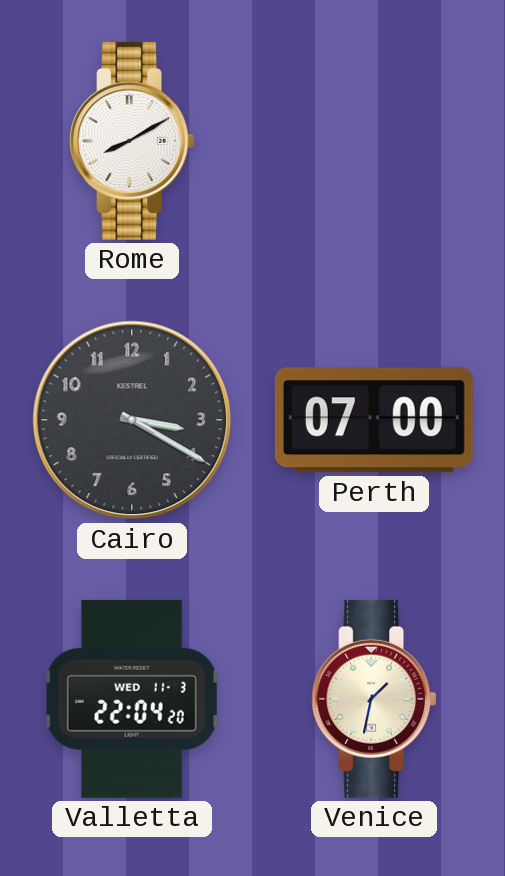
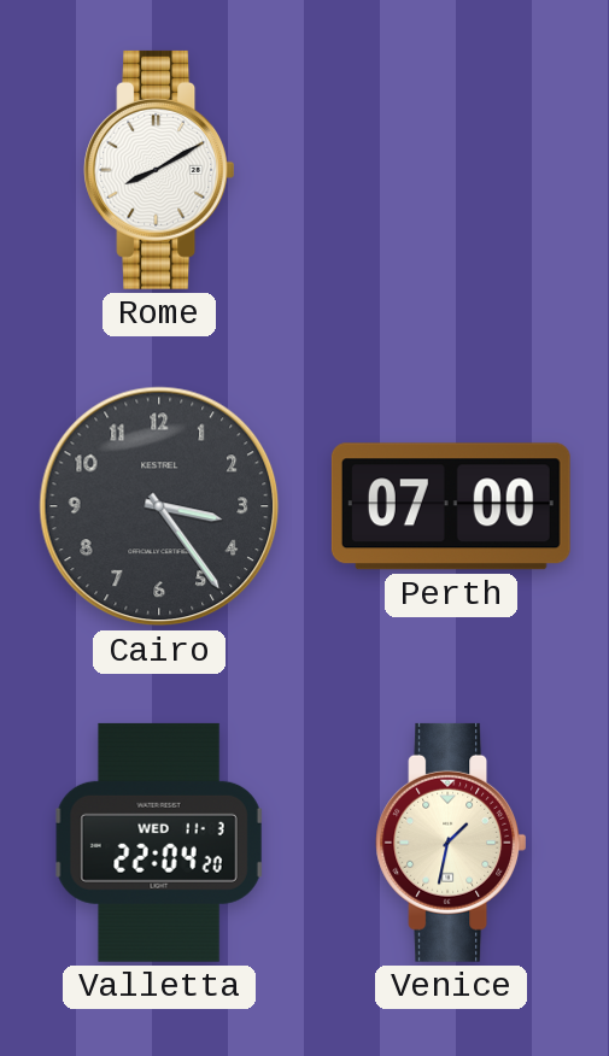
Cairo: 3:20 -> 3:24 (159, 506)
